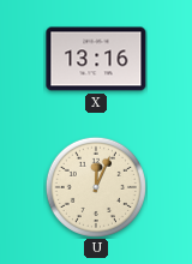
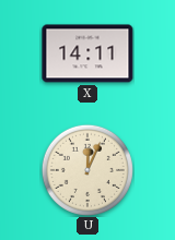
X: 13:16 -> 14:11 (87, 53)
